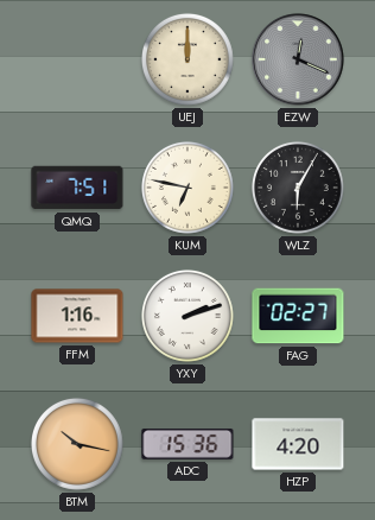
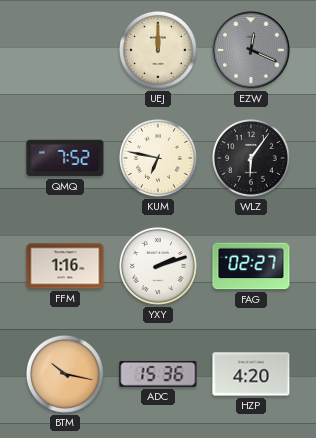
QMQ: 7:51 -> 7:52 (65, 158)
WLZ: 6:05 -> 6:06 (251, 158)
